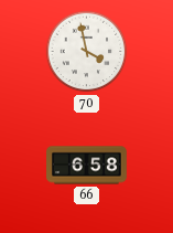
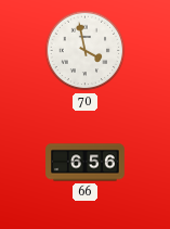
66: 6:58 -> 6:56 (86, 163)
